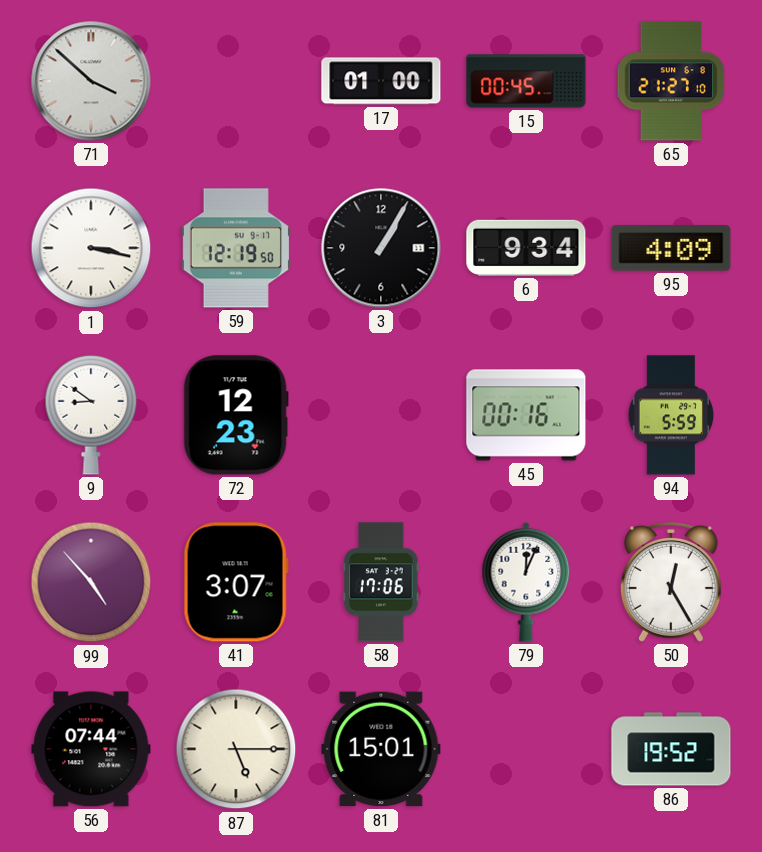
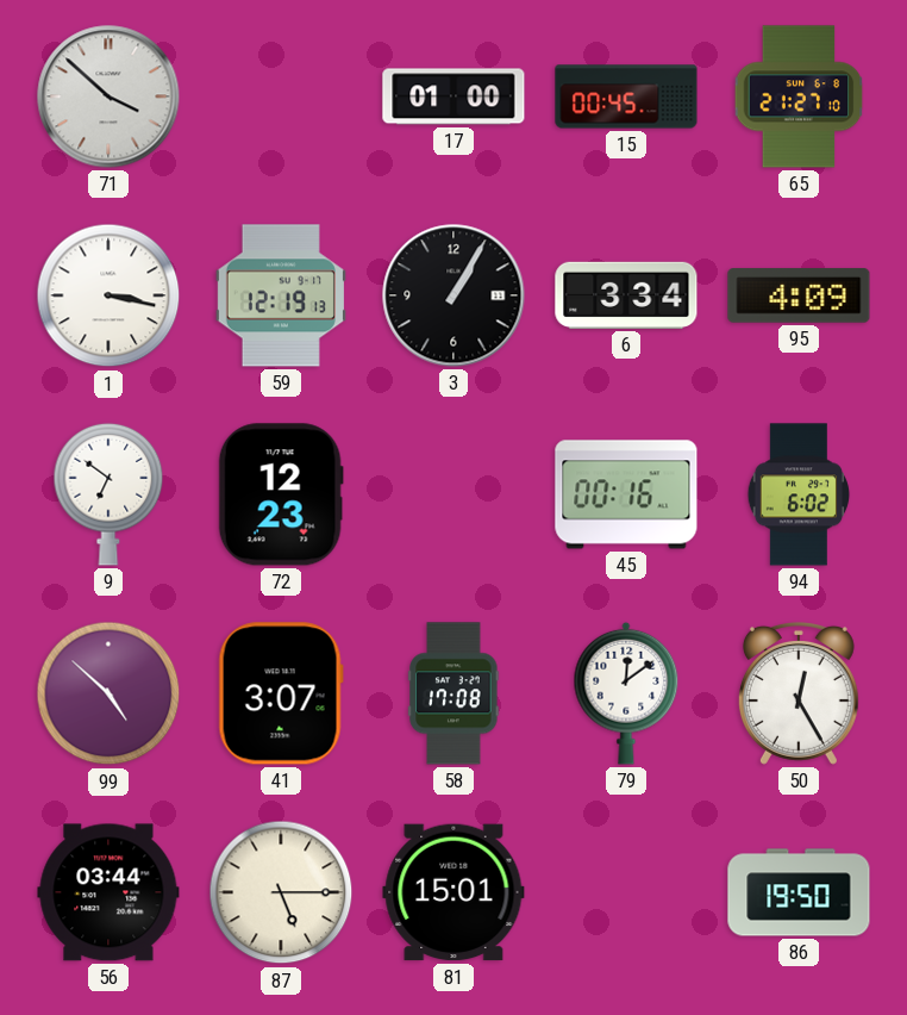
59: 12:19:50 -> 12:19:13 (281, 295)
6: 9:34 -> 3:34 (626, 295)
9: 8:51 -> 6:51 (108, 494)
94: 5:59 -> 6:02 (799, 494)
99: 4:53 -> 4:52 (108, 693)
58: 17:06 -> 17:08 (453, 693)
79: 12:04 -> 12:09 (626, 693)
56: 07:44 -> 03:44 (108, 892)
86: 19:52 -> 19:50 (799, 892)
